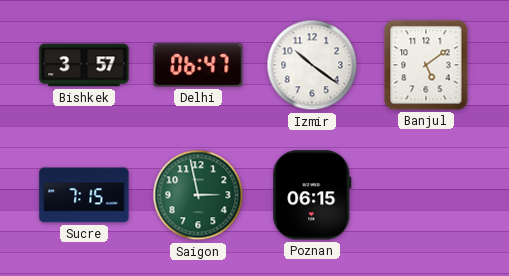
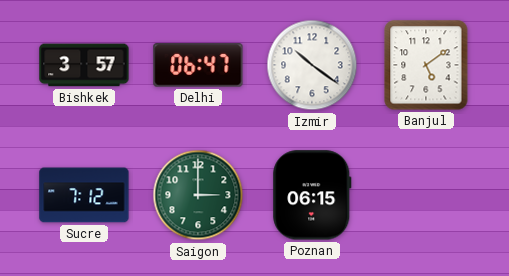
Sucre: 7:15 -> 7:12 (84, 195)
Saigon: 2:58 -> 3:00 (198, 195)
